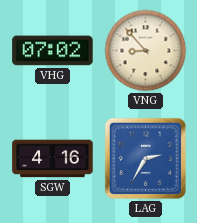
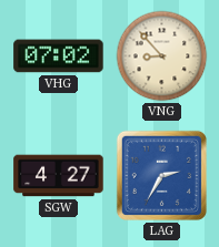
SGW: 4:16 -> 4:27 (59, 176)
